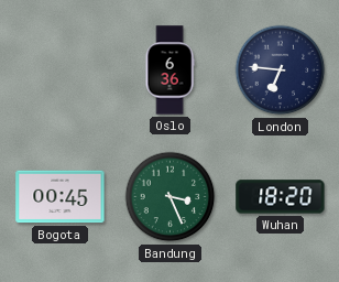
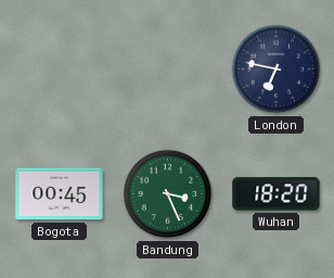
Oslo: 6:36 -> none (169, 70)
London: 6:46 -> 6:47 (277, 69)
